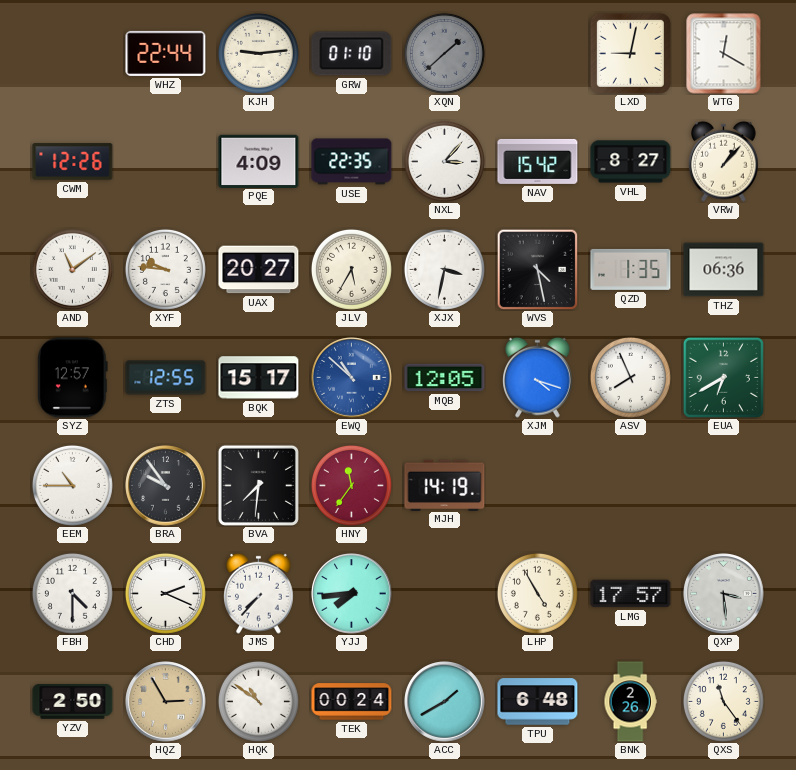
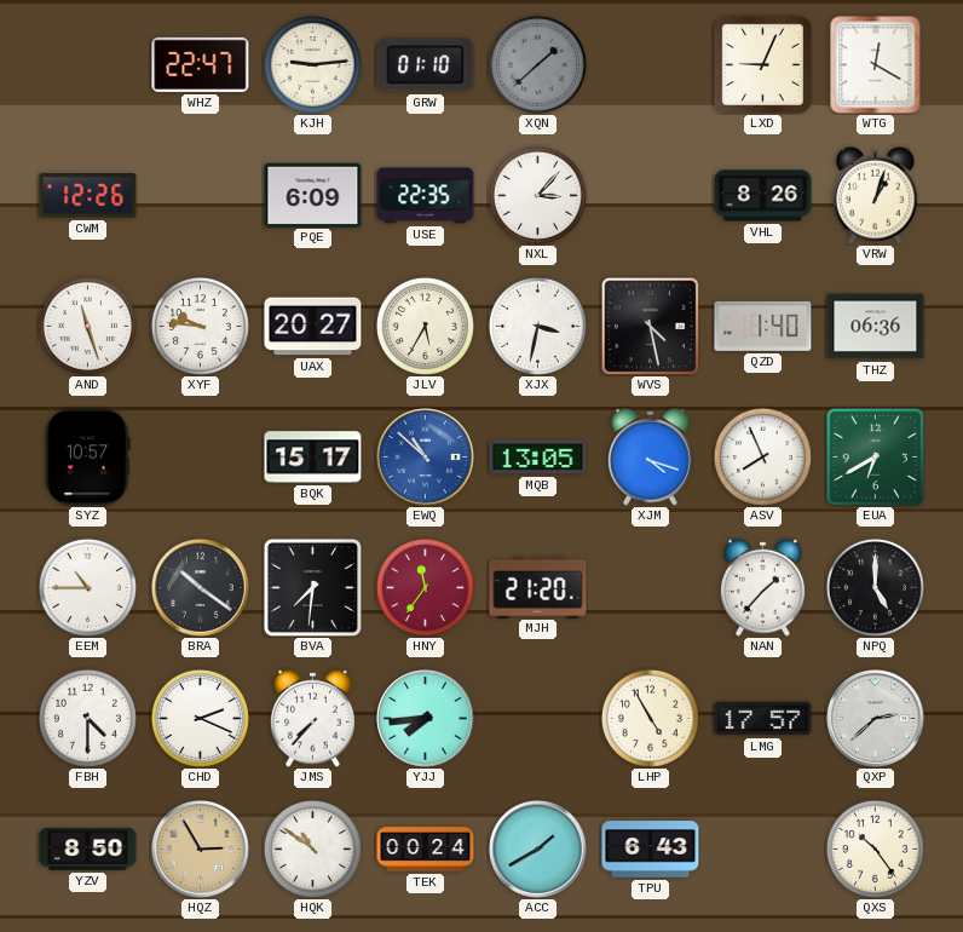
WHZ: 22:44 -> 22:47 (201, 64)
LXD: 9:02 -> 9:04 (762, 64)
PQE: 4:09 -> 6:09 (313, 195)
NAV: 15:42 -> none (538, 161)
VHL: 8:27 -> 8:26 (763, 196)
VRW: 1:07 -> 1:03 (876, 195)
AND: 11:09 -> 11:27 (87, 326)
QZD: 1:35 -> 1:40 (763, 326)
SYZ: 12:57 -> 10:57 (87, 458)
ZTS: 12:55 -> none (166, 378)
MQB: 12:05 -> 13:05 (538, 458)
BRA: 9:54 -> 10:21 (201, 588)
MJH: 14:19 -> 21:20 (538, 587)
NAN: none -> 1:37 (763, 587)
NPQ: none -> 5:00 (875, 587)
QXP: 3:29 -> 2:38 (876, 719)
YZV: 2:50 -> 8:50 (88, 850)
TPU: 6:48 -> 6:43 (651, 850)
BNK: 2:26 -> none (630, 702)
QXS: 11:24 -> 10:24 (875, 848)
